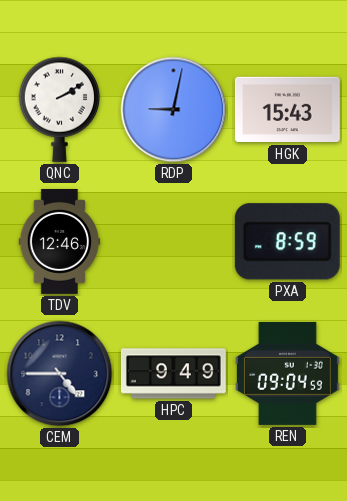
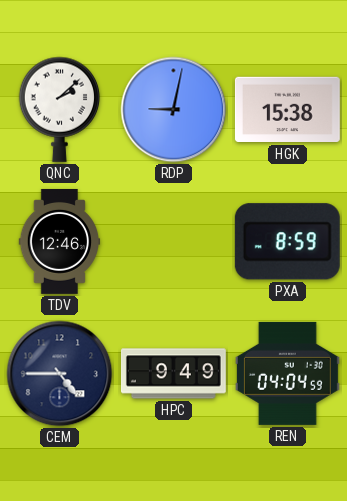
QNC: 2:10 -> 2:08 (60, 109)
HGK: 15:43 -> 15:38 (287, 110)
REN: 09:04 -> 04:04 (287, 373)
